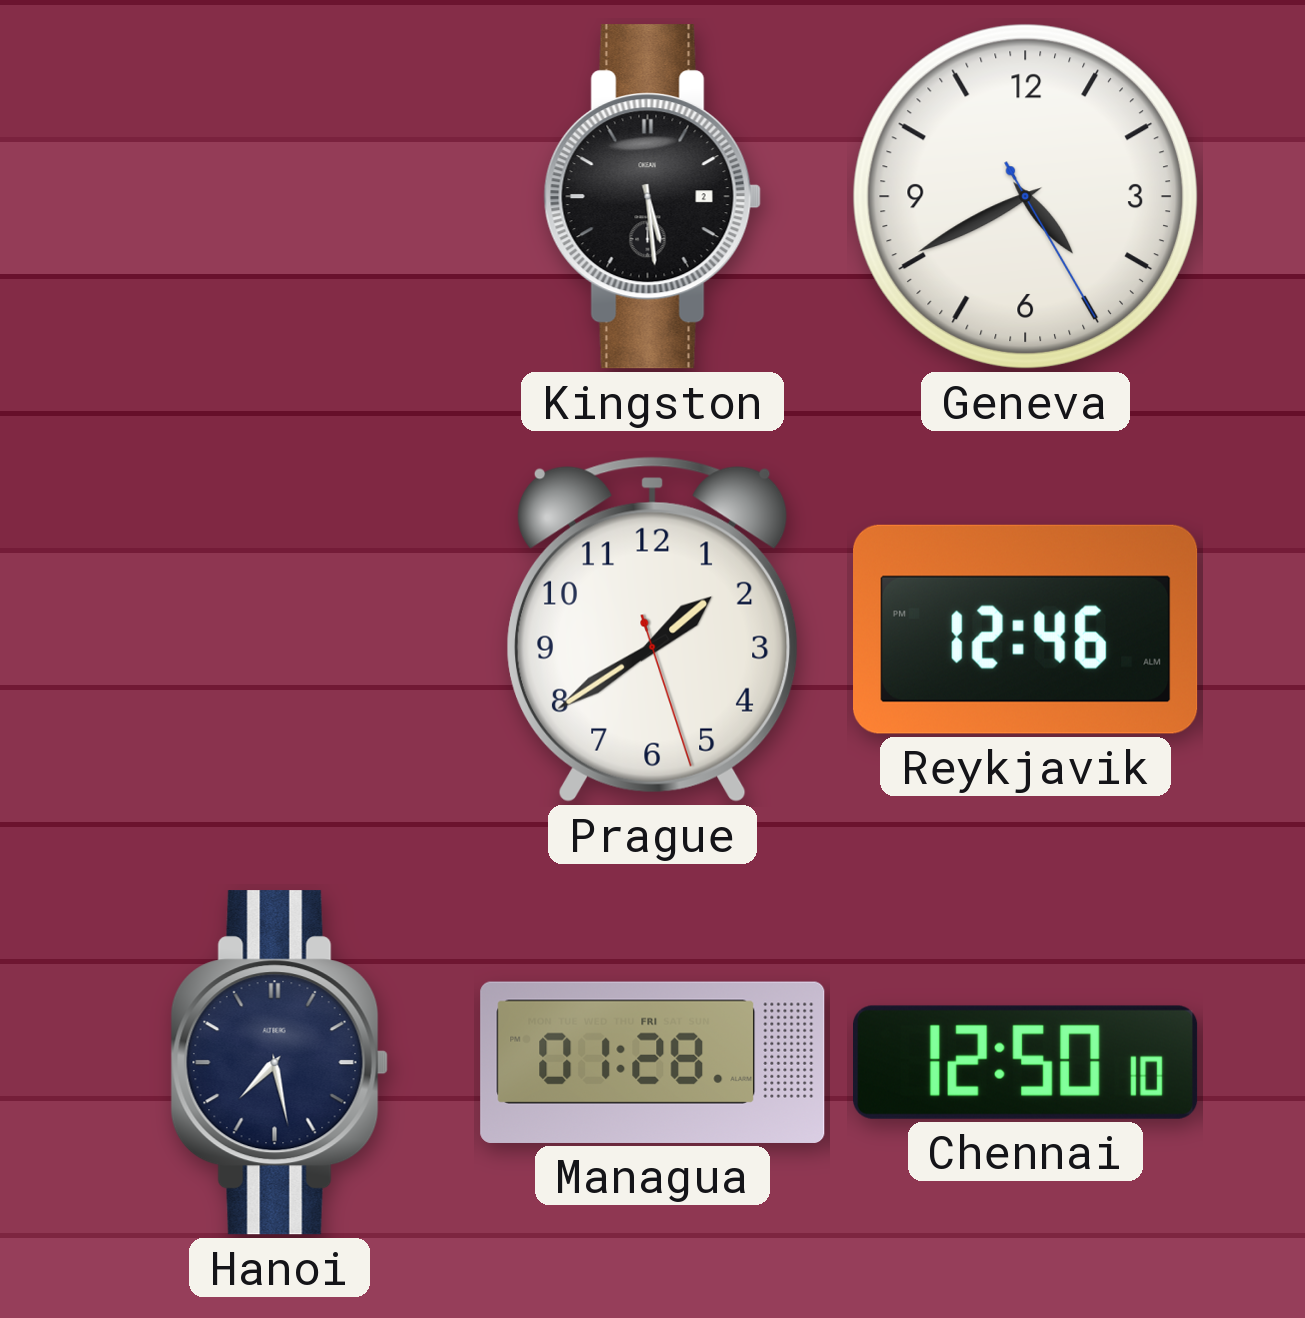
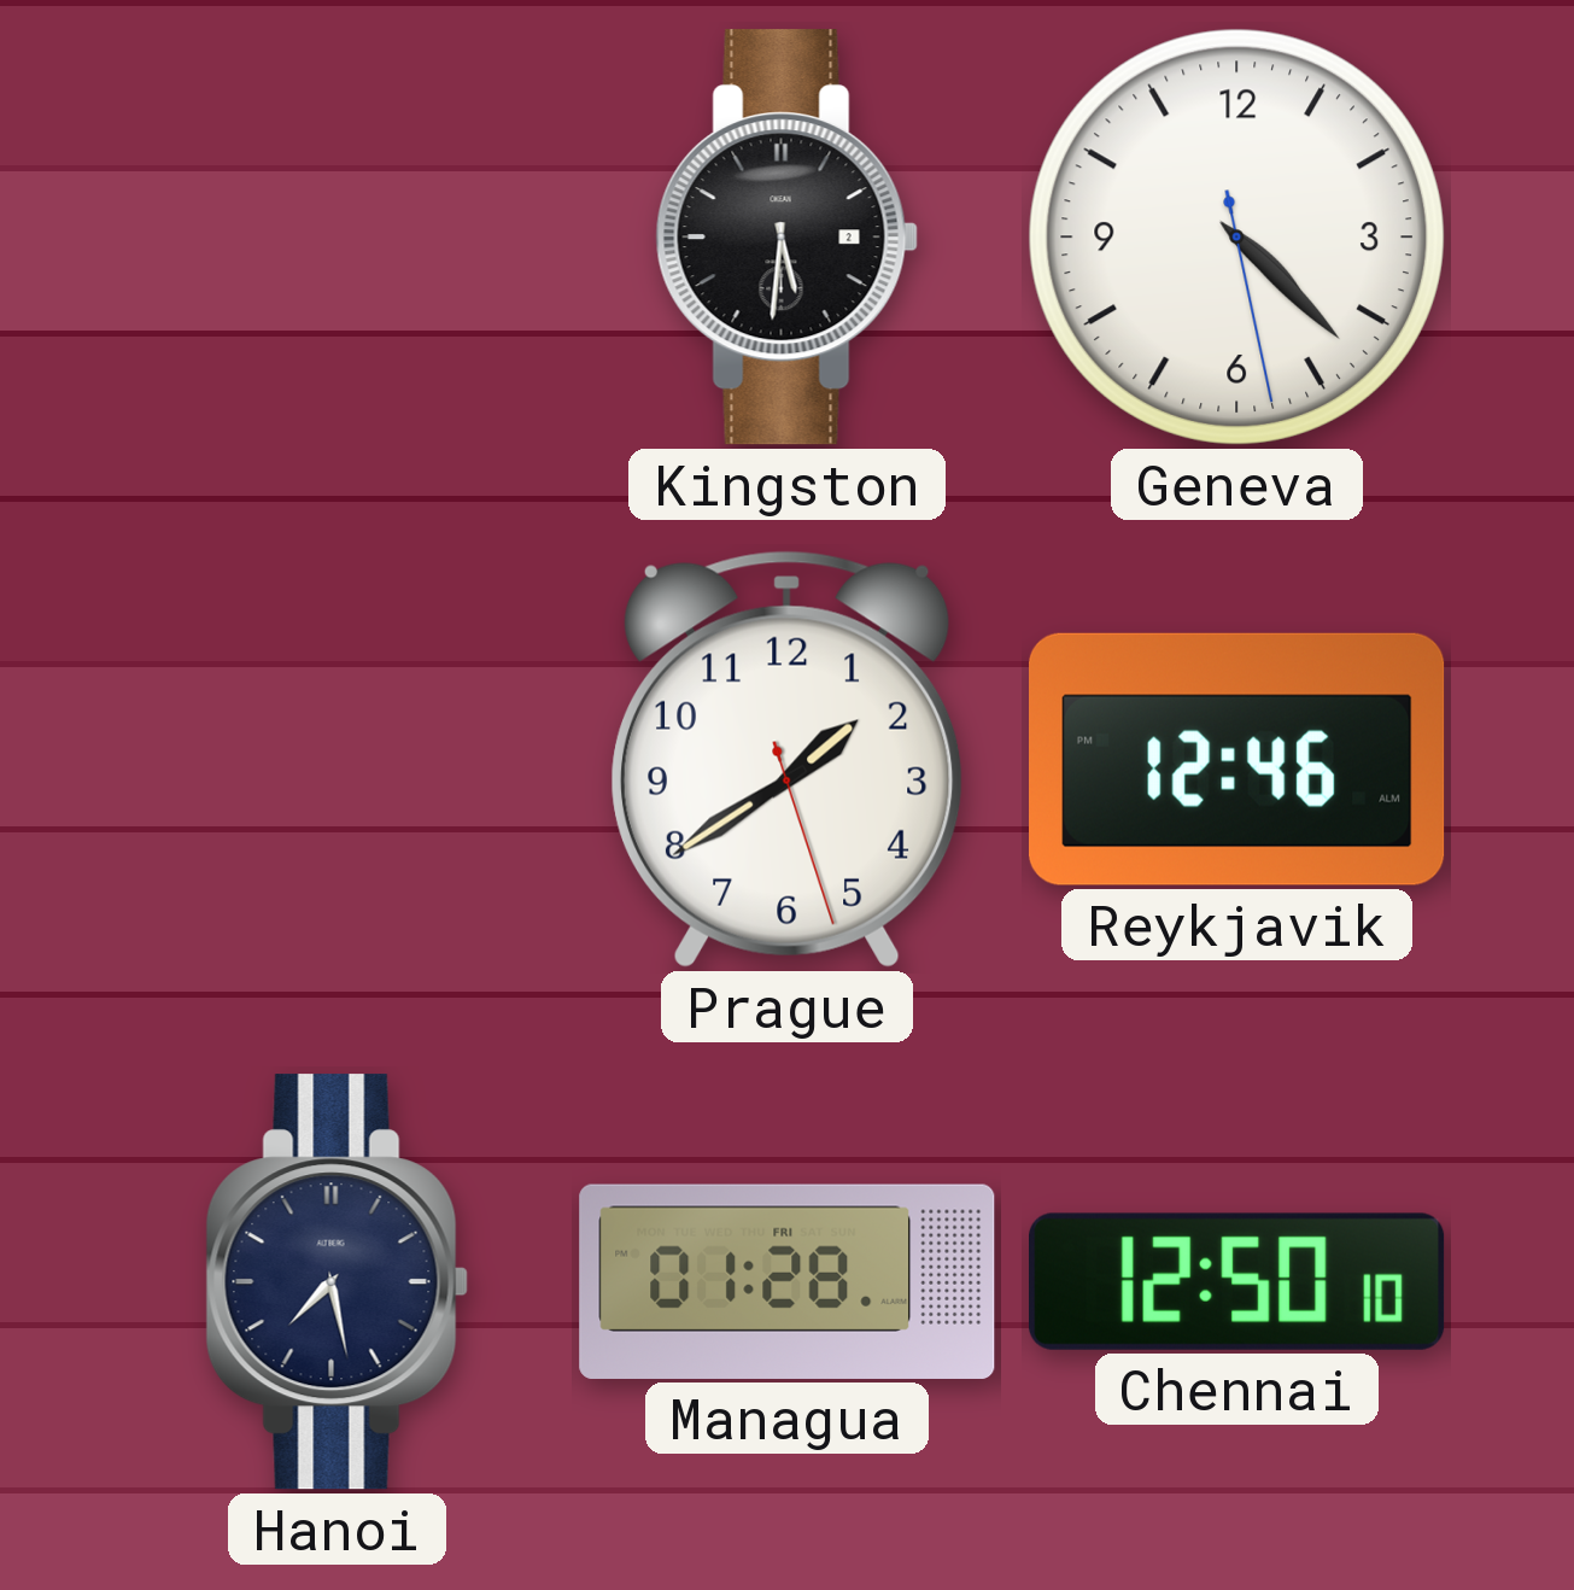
Kingston: 5:29 -> 5:31 (786, 238)
Geneva: 4:40 -> 4:22 (1236, 236)
